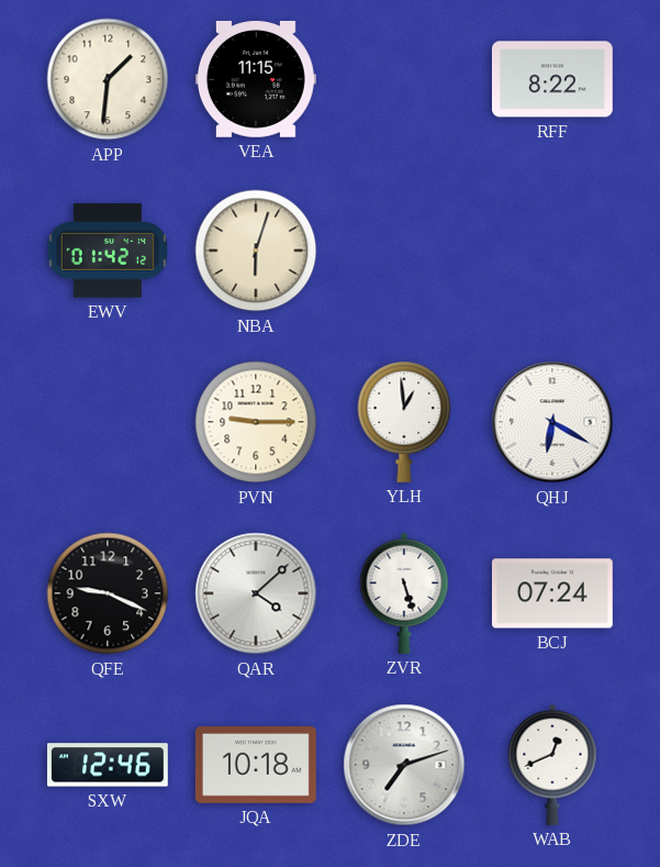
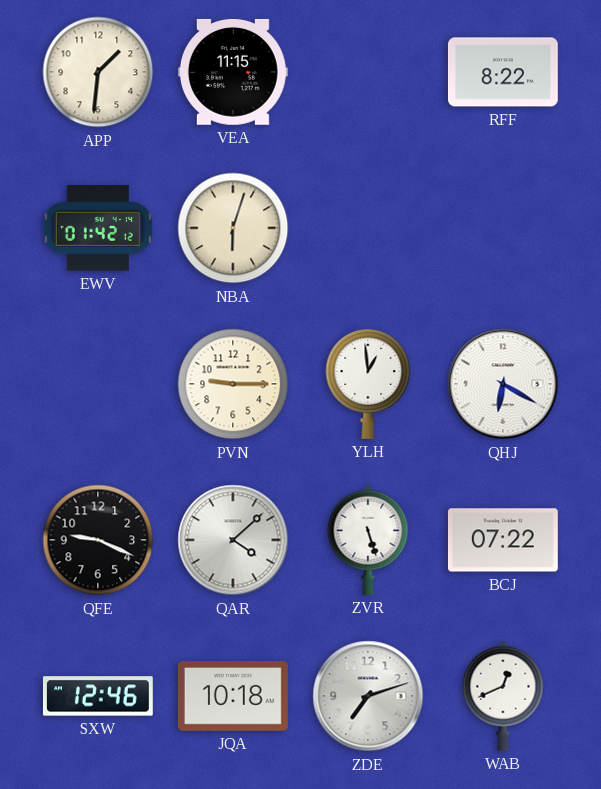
BCJ: 07:24 -> 07:22 (503, 540)
